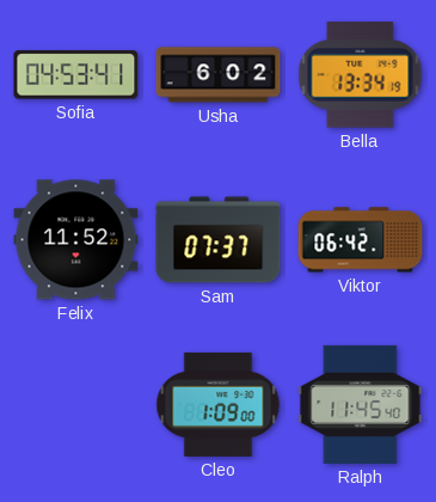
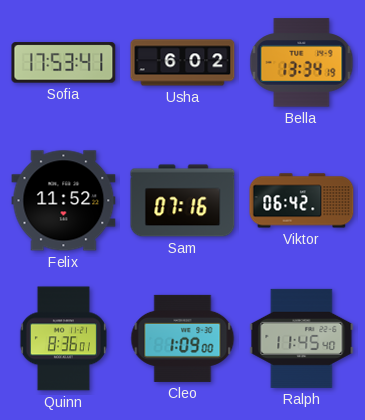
Sofia: 04:53 -> 17:53 (64, 63)
Sam: 07:37 -> 07:16 (183, 201)
Quinn: none -> 8:36 (63, 339)
